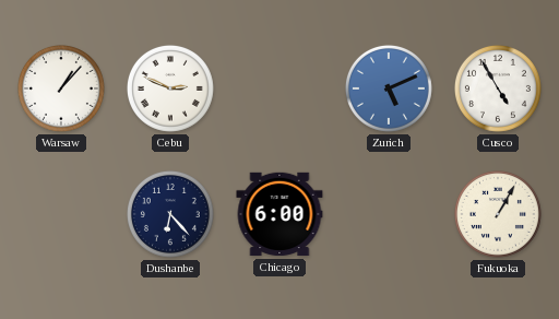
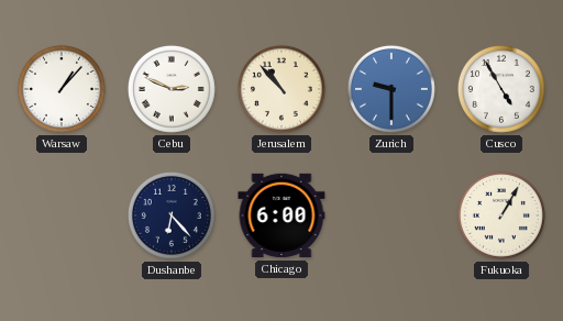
Jerusalem: none -> 10:53 (281, 89)
Zurich: 5:11 -> 9:30 (391, 89)
